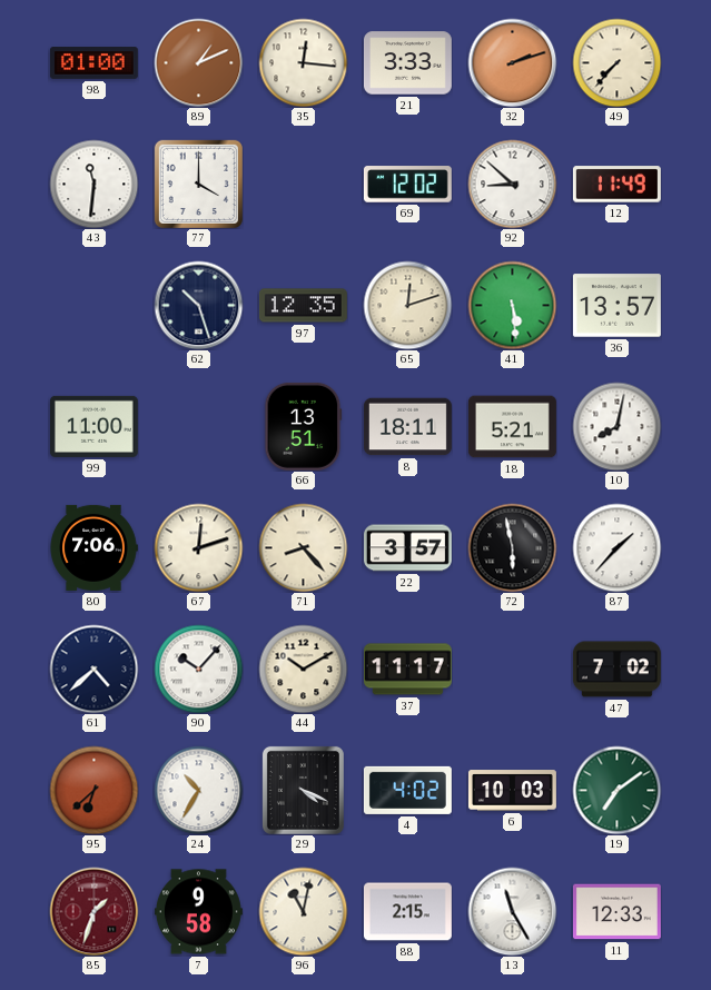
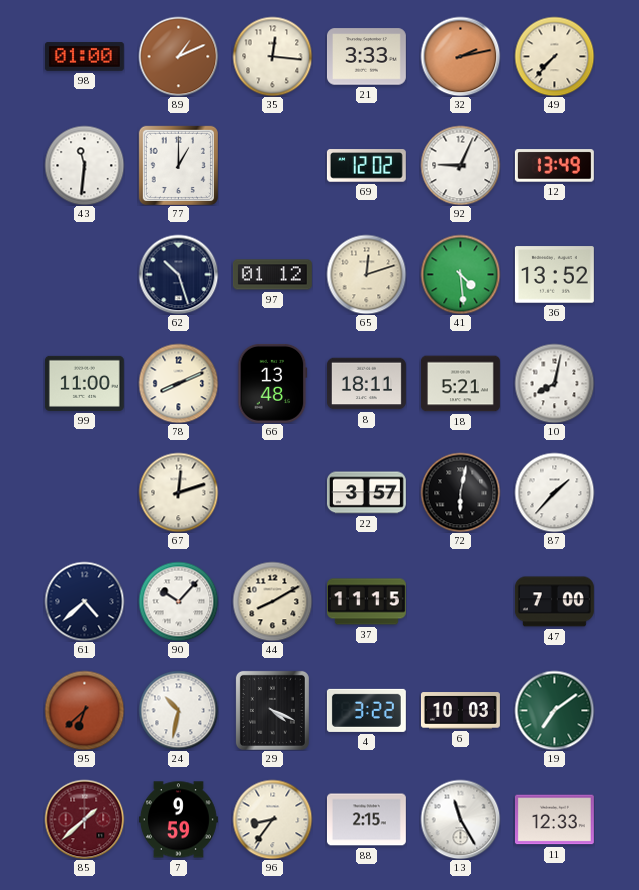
32: 2:12 -> 2:13 (460, 56)
77: 4:00 -> 1:00 (178, 165)
92: 8:52 -> 9:04 (460, 165)
12: 11:49 -> 13:49 (554, 166)
97: 12:35 -> 01:12 (272, 275)
41: 5:29 -> 4:29 (460, 274)
36: 13:57 -> 13:52 (554, 275)
78: none -> 8:11 (178, 383)
66: 13:51 -> 13:48 (273, 383)
80: 7:06 -> none (93, 547)
71: 8:23 -> none (303, 547)
72: 5:58 -> 6:02 (460, 492)
44: 10:10 -> 8:10 (272, 601)
37: 11:17 -> 11:15 (366, 602)
47: 7:02 -> 7:00 (554, 602)
24: 10:35 -> 10:32 (178, 710)
4: 4:02 -> 3:22 (366, 710)
85: 1:33 -> 1:38 (84, 819)
7: 9:58 -> 9:59 (178, 820)
96: 11:02 -> 8:36 (272, 819)
